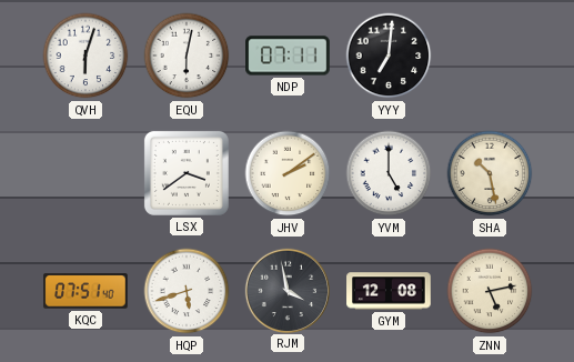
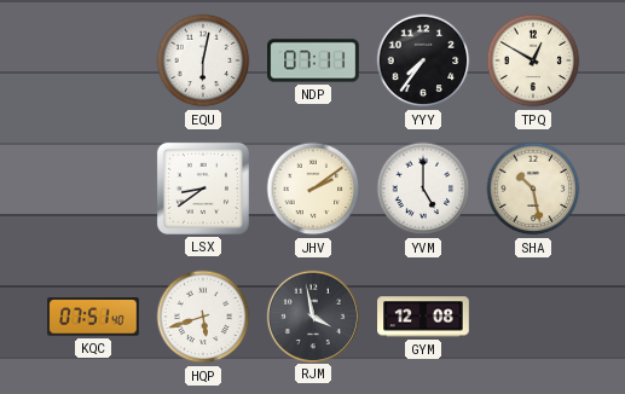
QVH: 6:03 -> none (85, 56)
YYY: 7:01 -> 7:36 (423, 60)
TPQ: none -> 12:50 (533, 60)
LSX: 3:39 -> 8:39 (203, 189)
ZNN: 5:13 -> none (490, 291)
